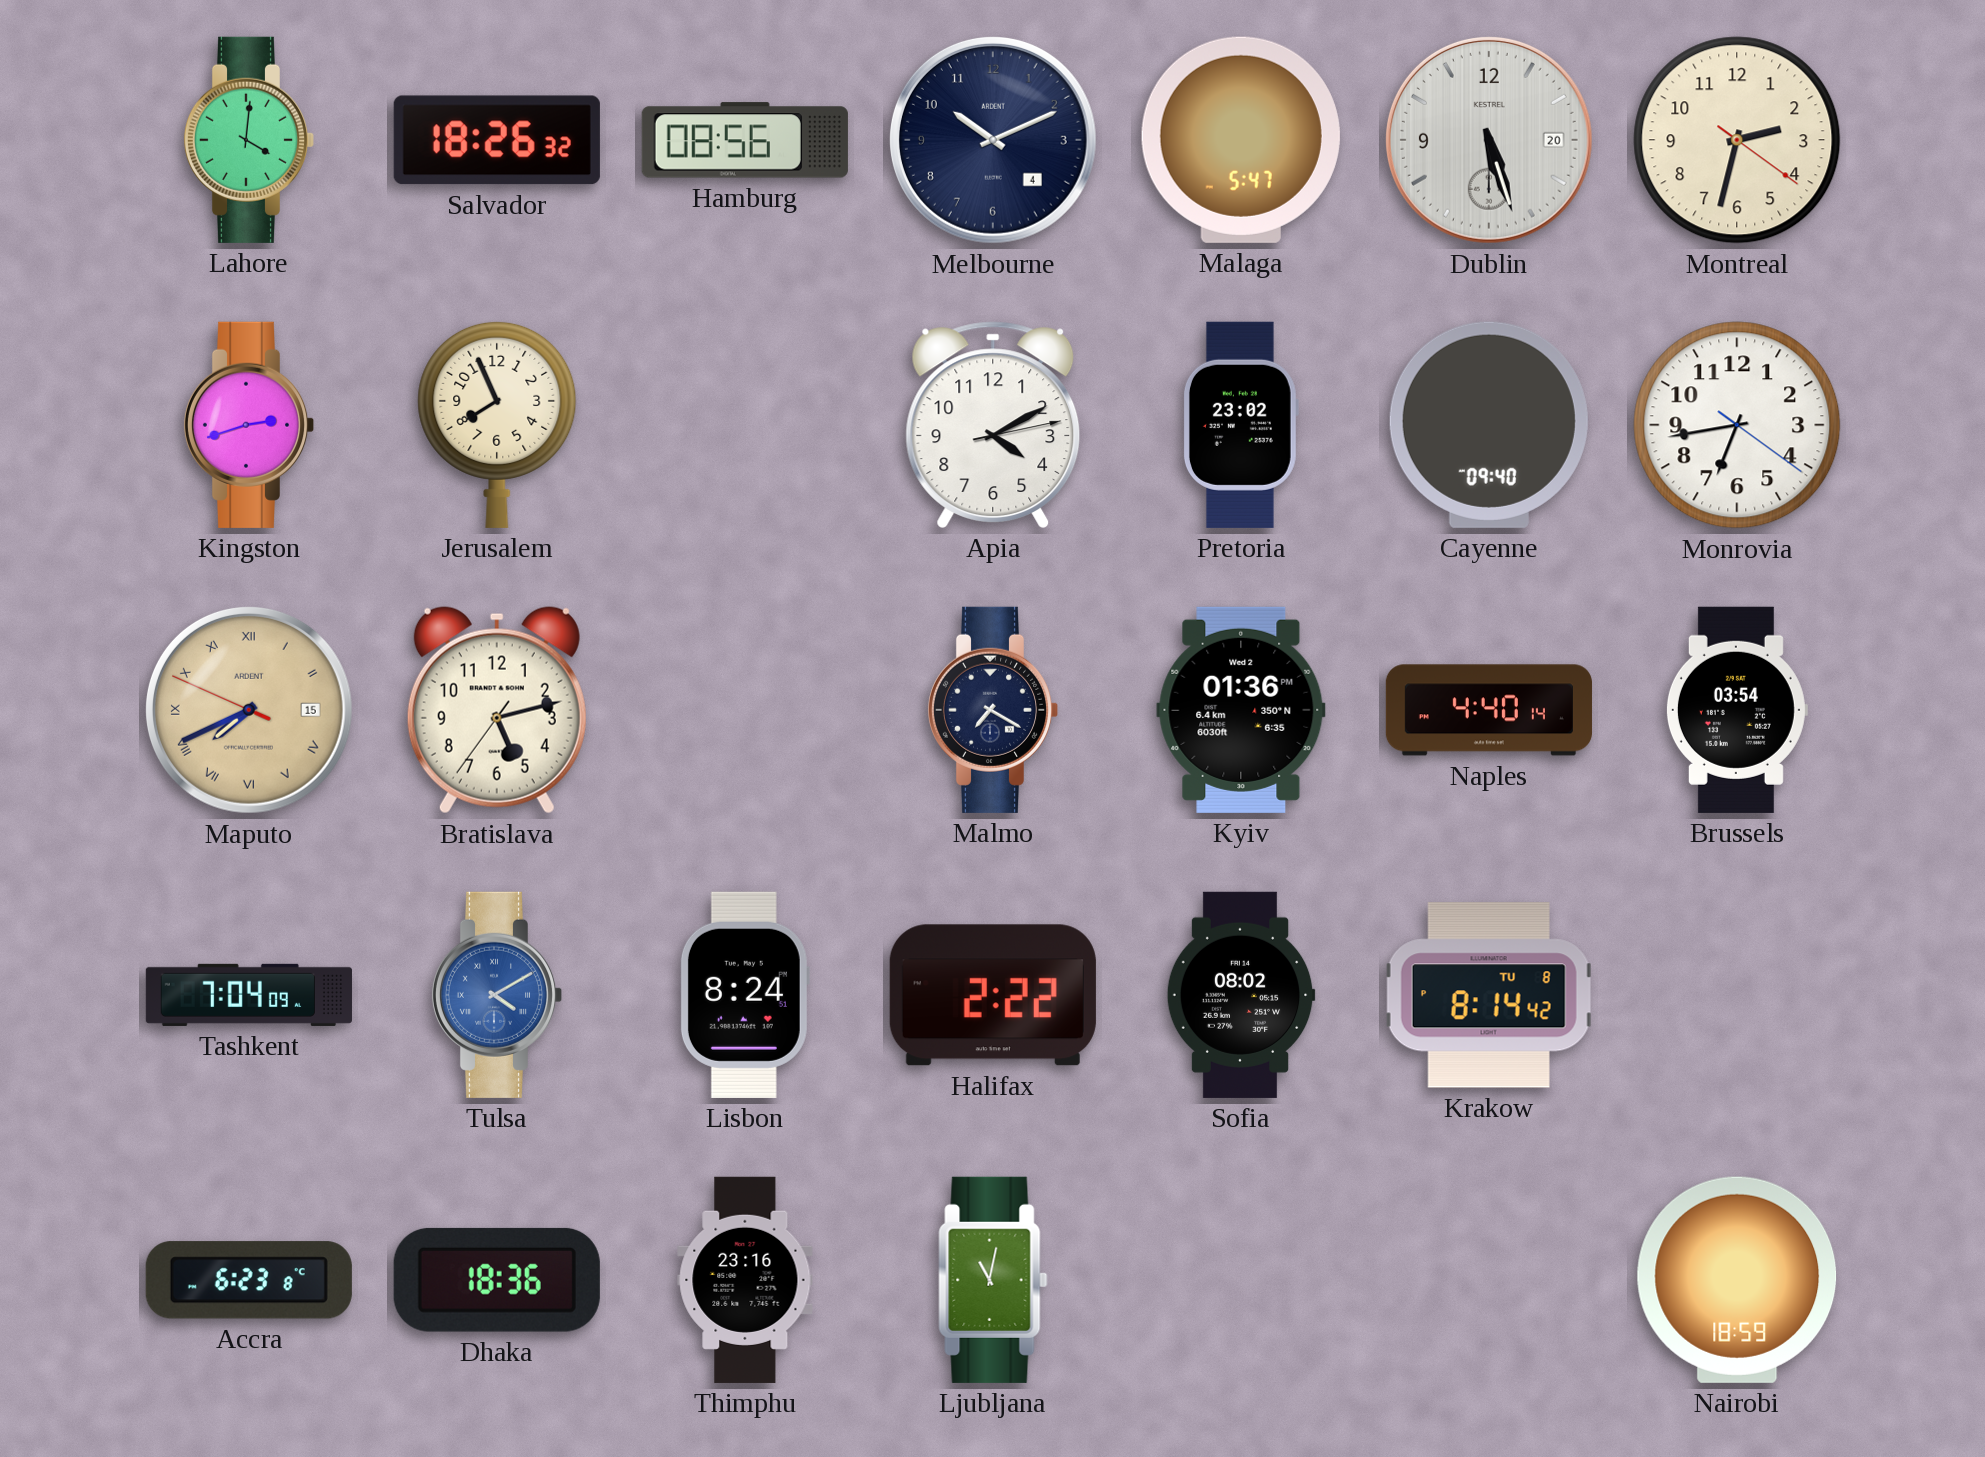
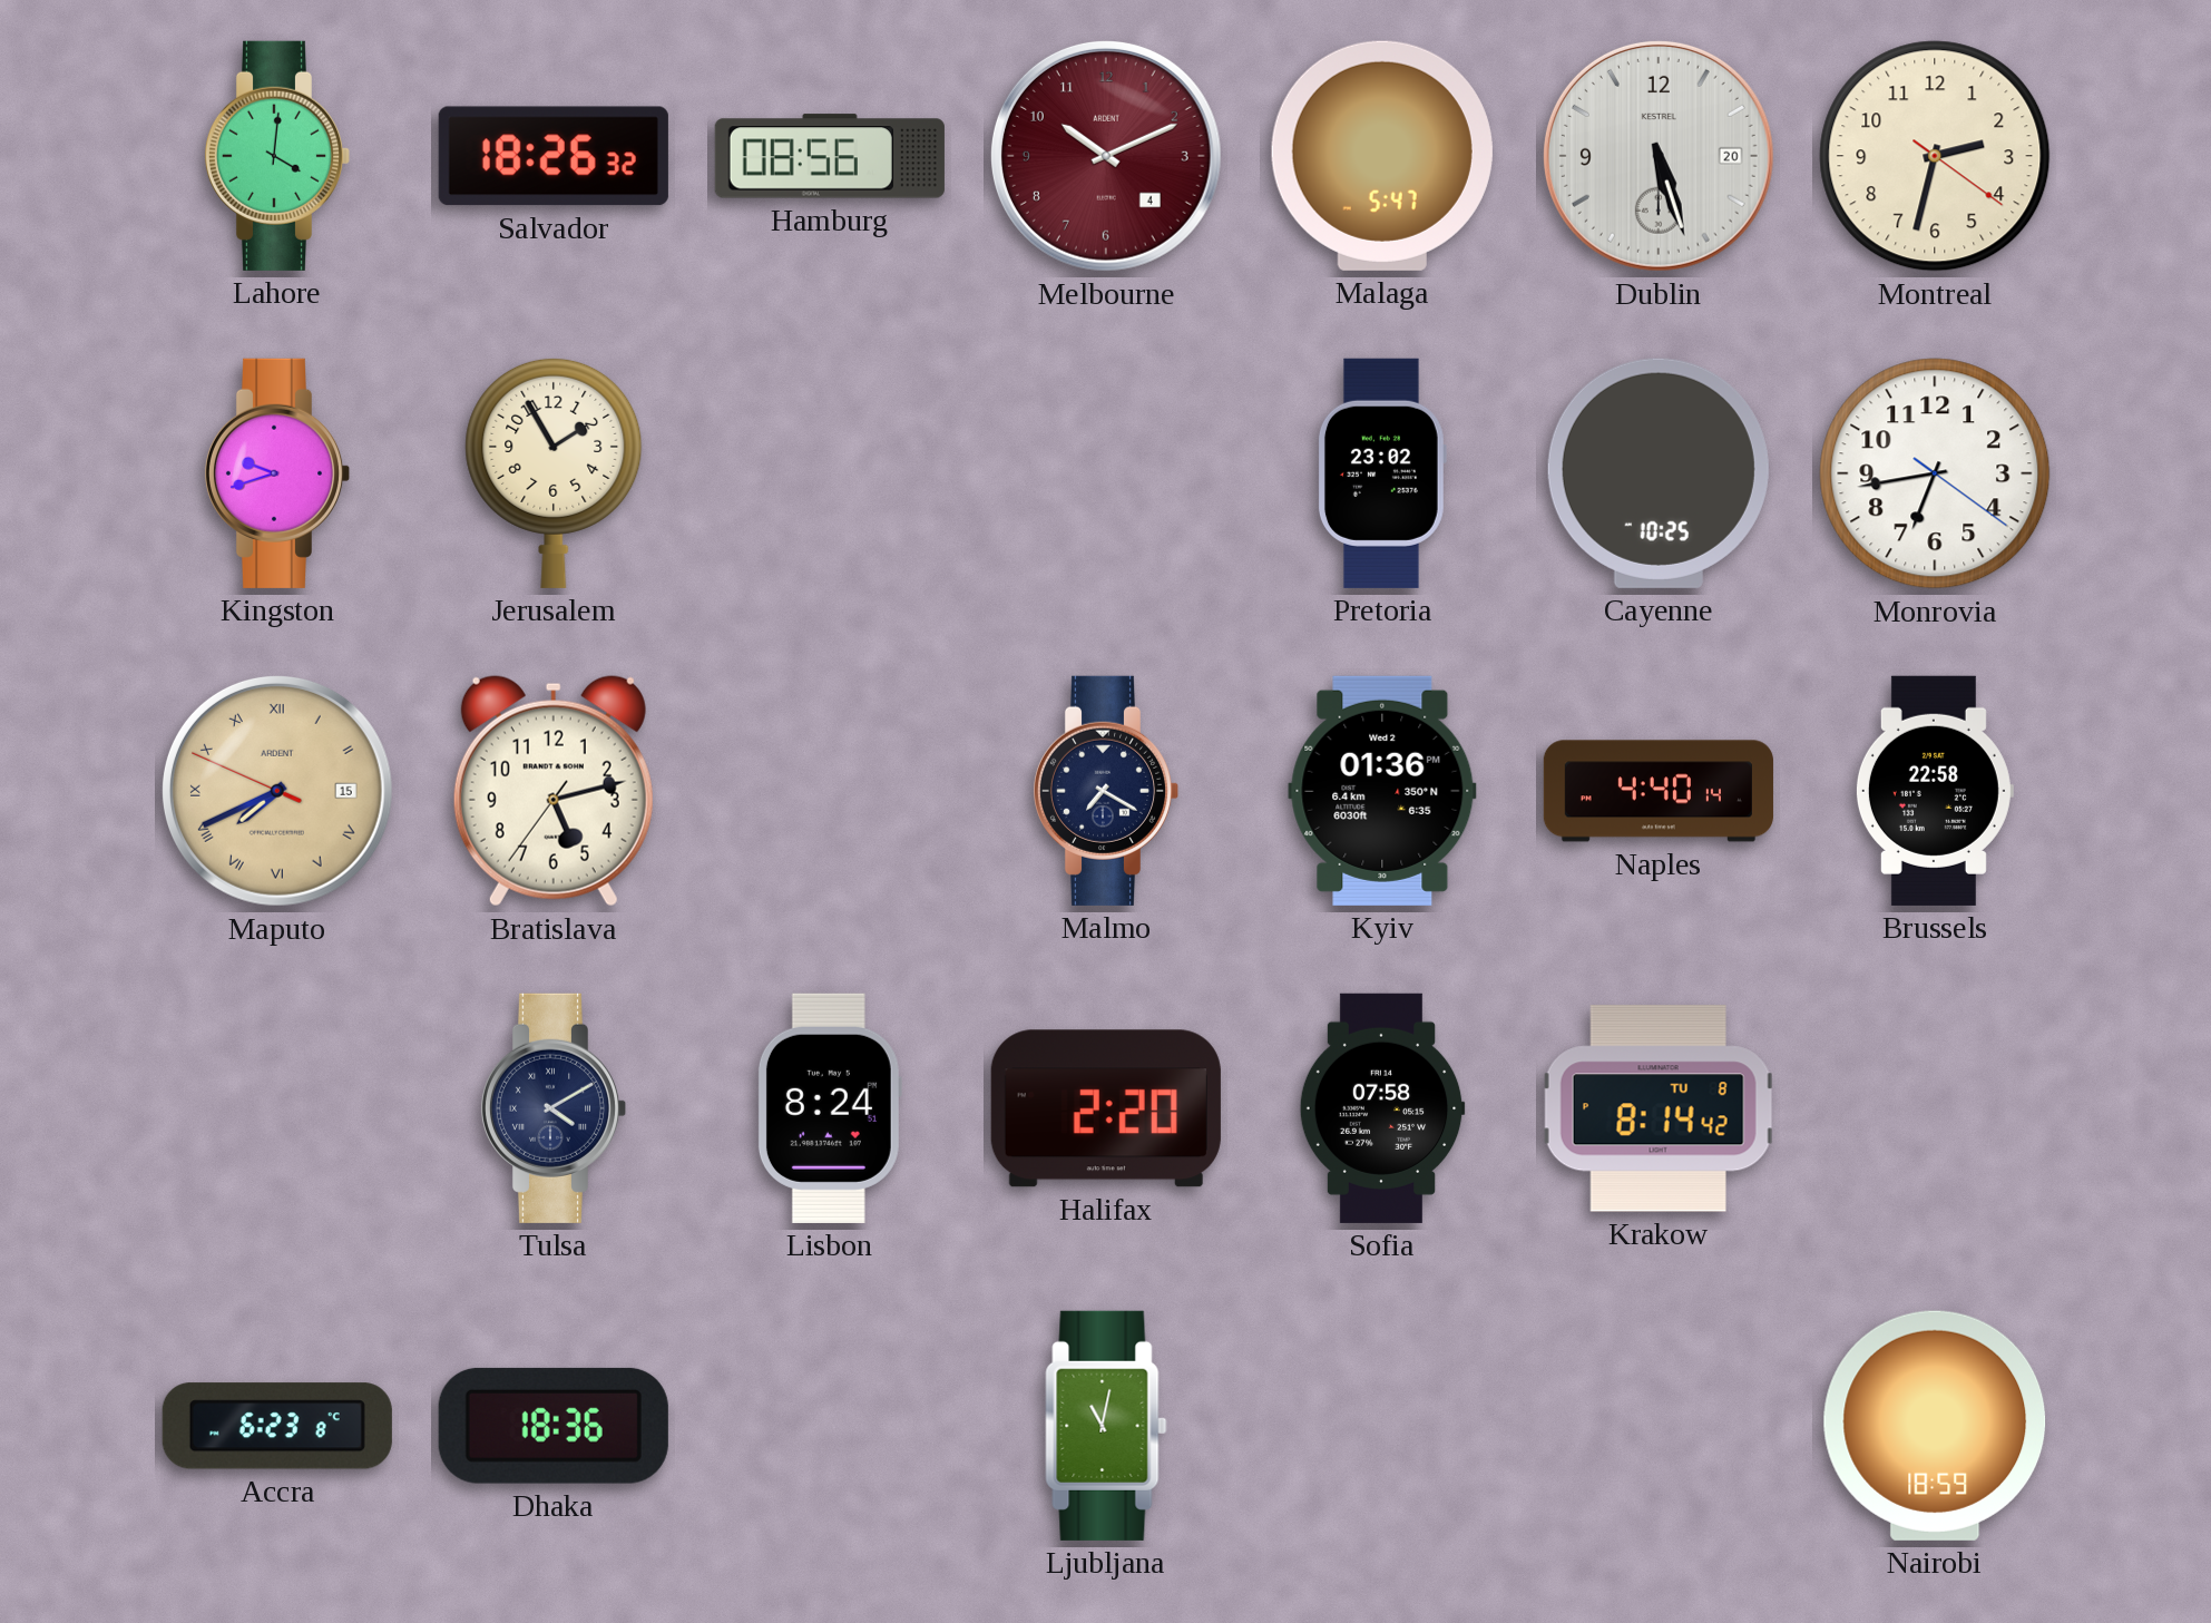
Melbourne dial: navy -> burgundy (1106, 156)
Kingston: 2:42 -> 9:42 (277, 473)
Jerusalem: 7:56 -> 1:55 (554, 472)
Apia: 4:10 -> none (993, 425)
Cayenne: 09:40 -> 10:25 (1659, 473)
Brussels: 03:54 -> 22:58 (1934, 791)
Tashkent: 7:04 -> none (249, 995)
Tulsa dial: blue -> navy (554, 1108)
Halifax: 2:22 -> 2:20 (1106, 1108)
Sofia: 08:02 -> 07:58 (1382, 1108)
Thimphu: 23:16 -> none (745, 1280)
